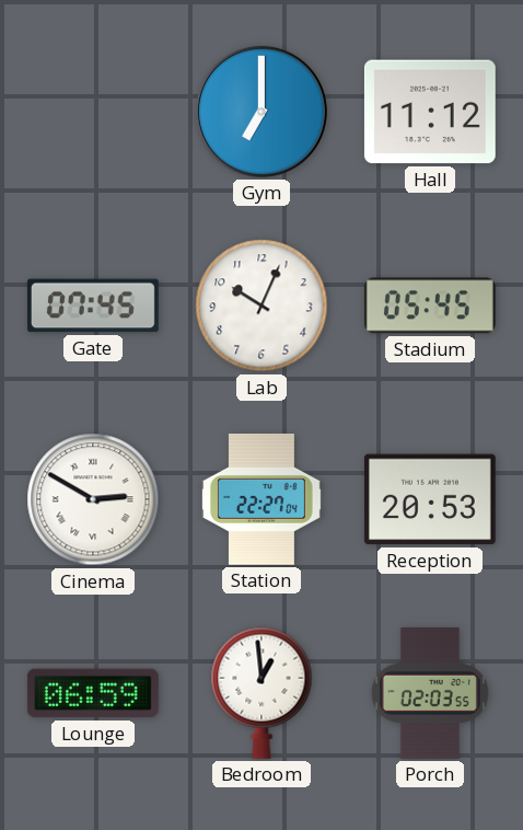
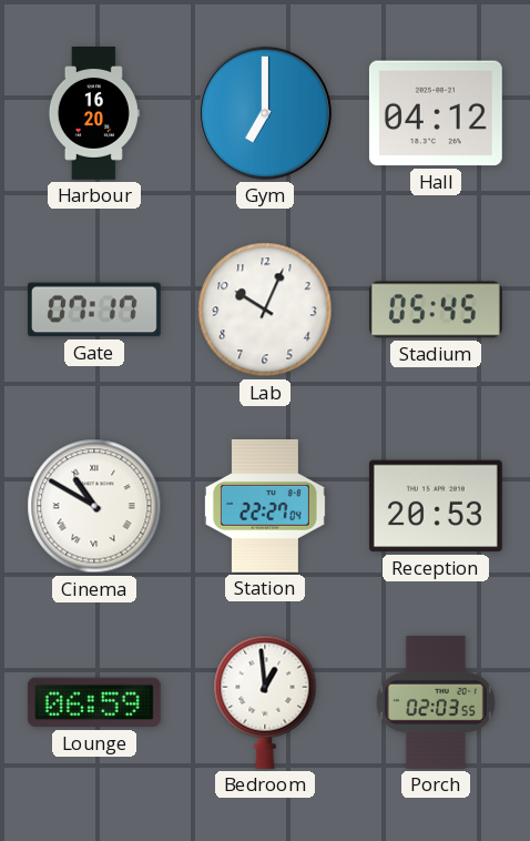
Harbour: none -> 16:20 (94, 114)
Hall: 11:12 -> 04:12 (436, 113)
Gate: 07:45 -> 07:17 (94, 310)
Cinema: 2:50 -> 10:50 (94, 506)
